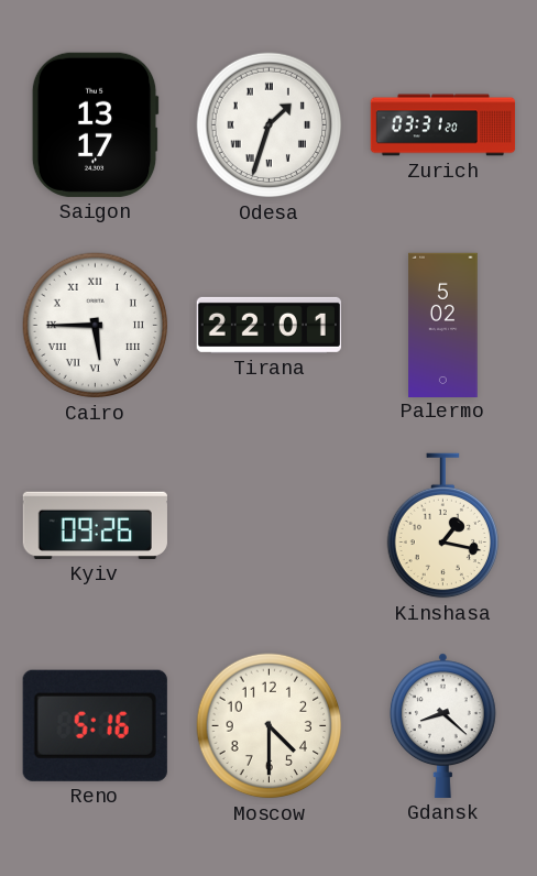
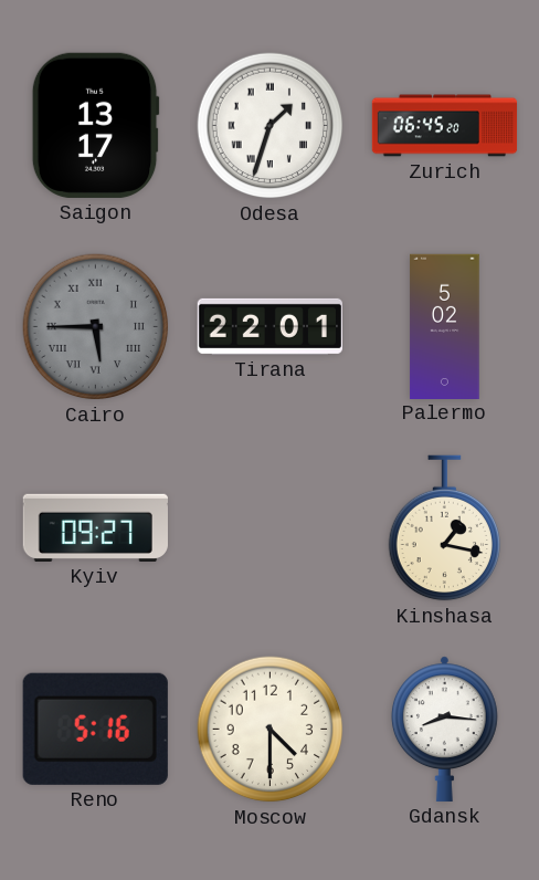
Zurich: 03:31 -> 06:45 (445, 126)
Cairo dial: white -> grey (96, 327)
Kyiv: 09:26 -> 09:27 (95, 527)
Gdansk: 8:22 -> 8:16 (444, 729)
